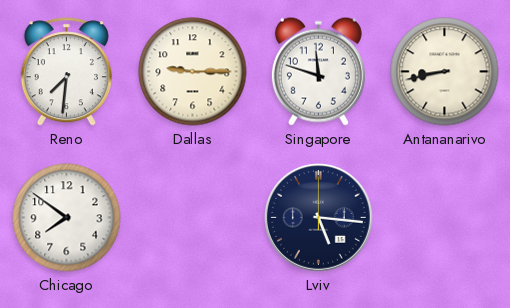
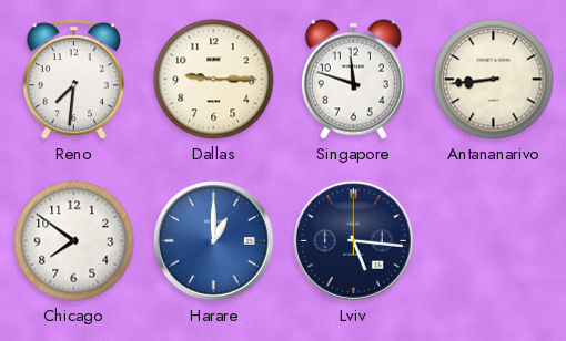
Antananarivo: 8:43 -> 8:44 (494, 80)
Harare: none -> 1:00 (214, 241)
